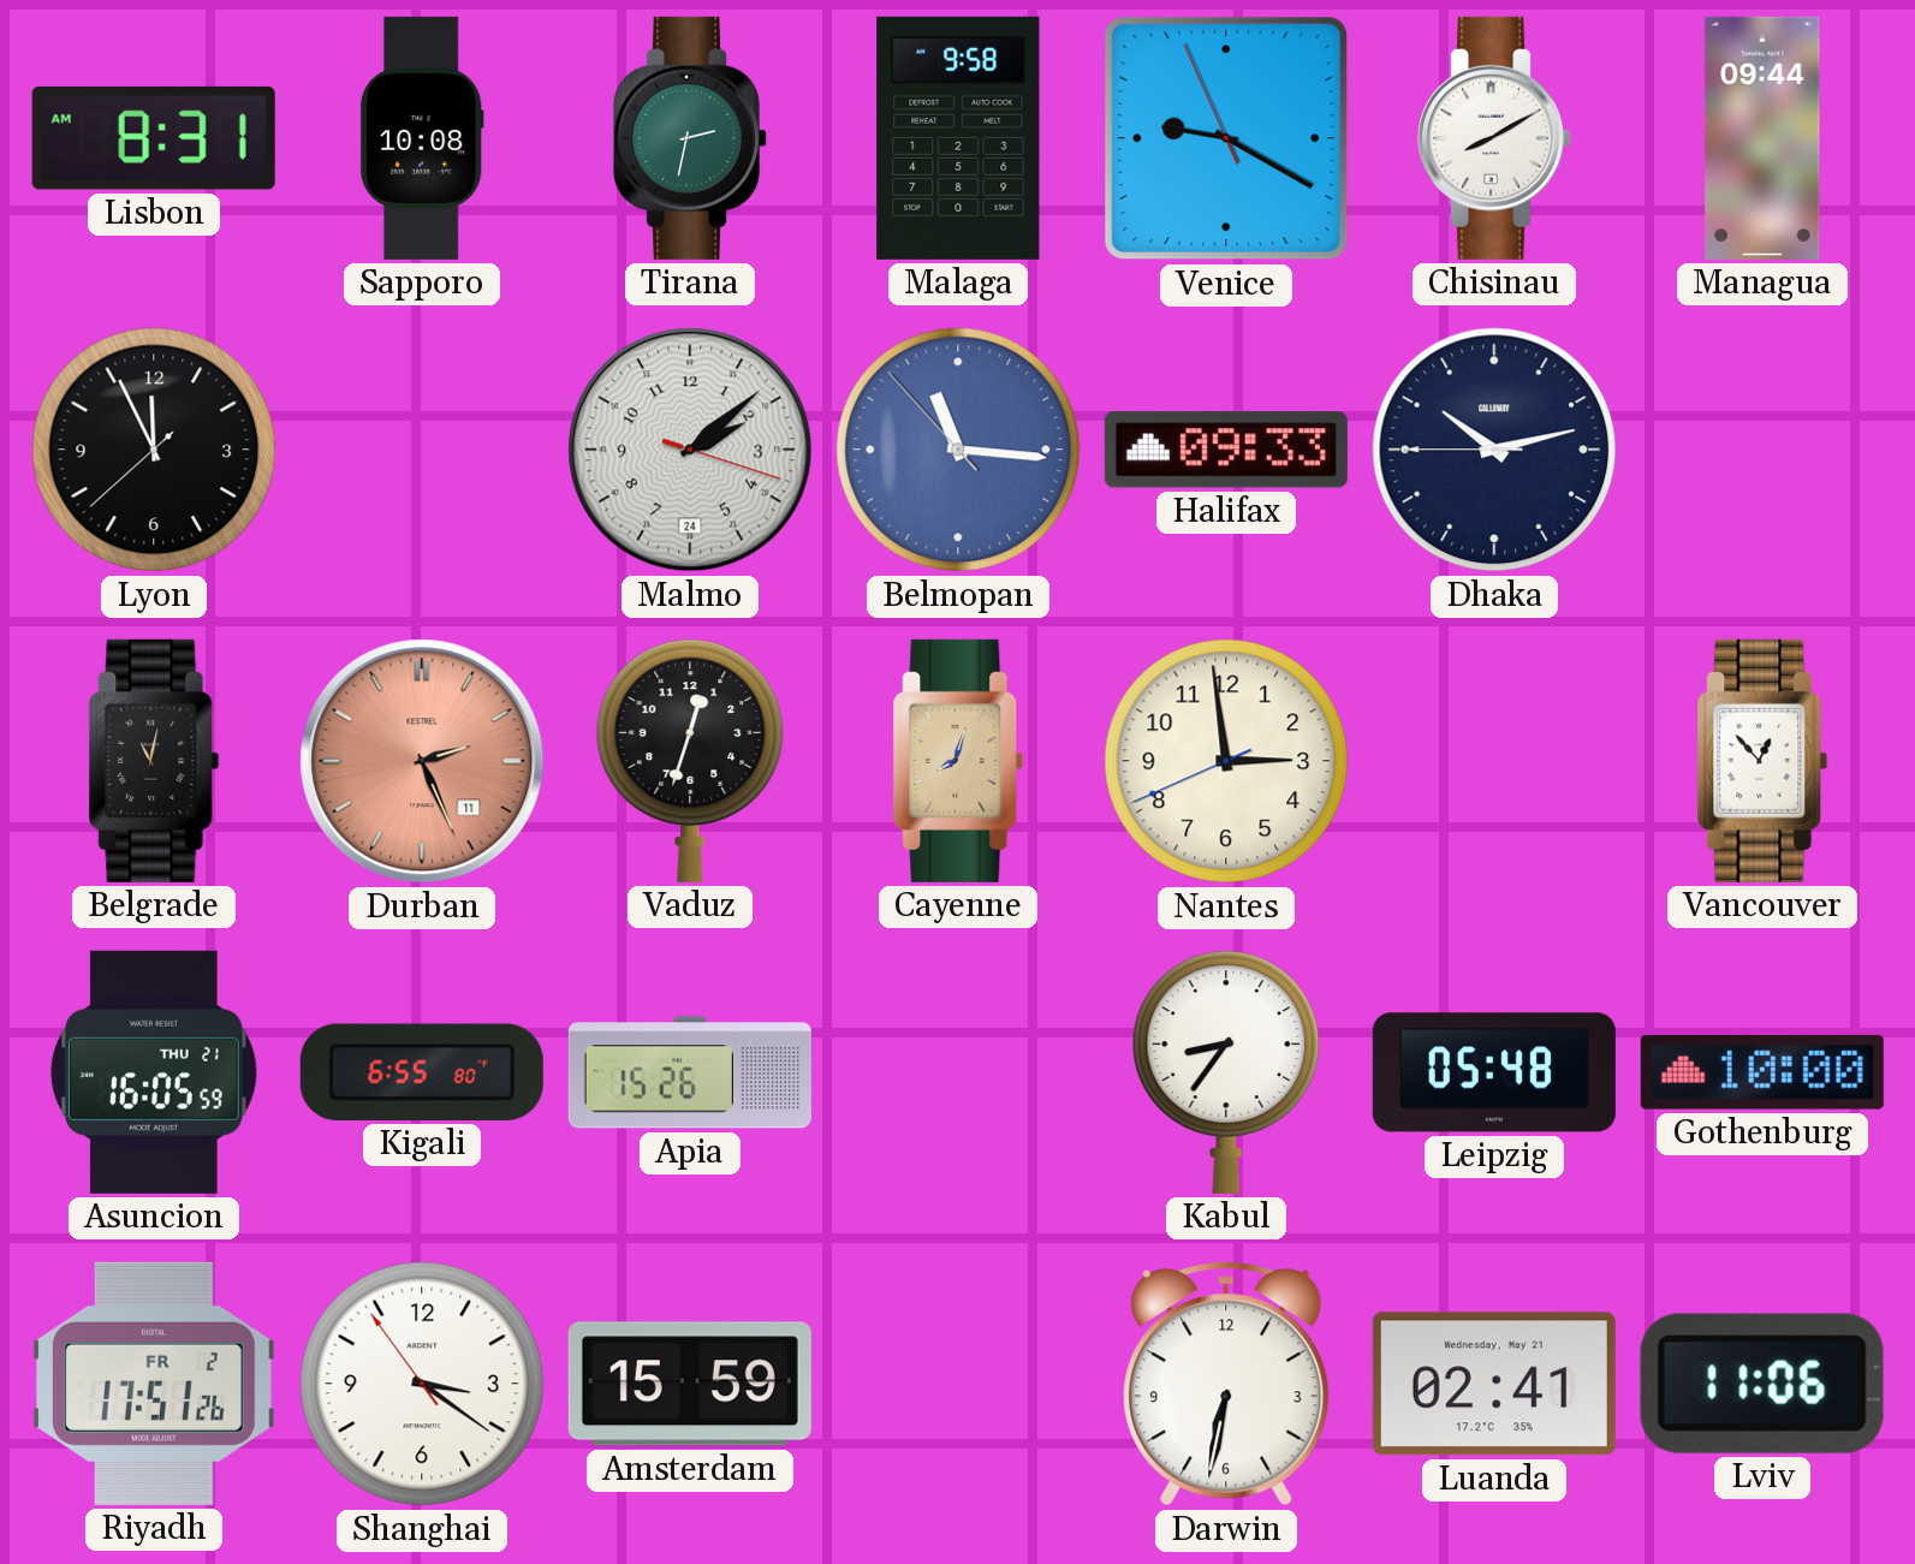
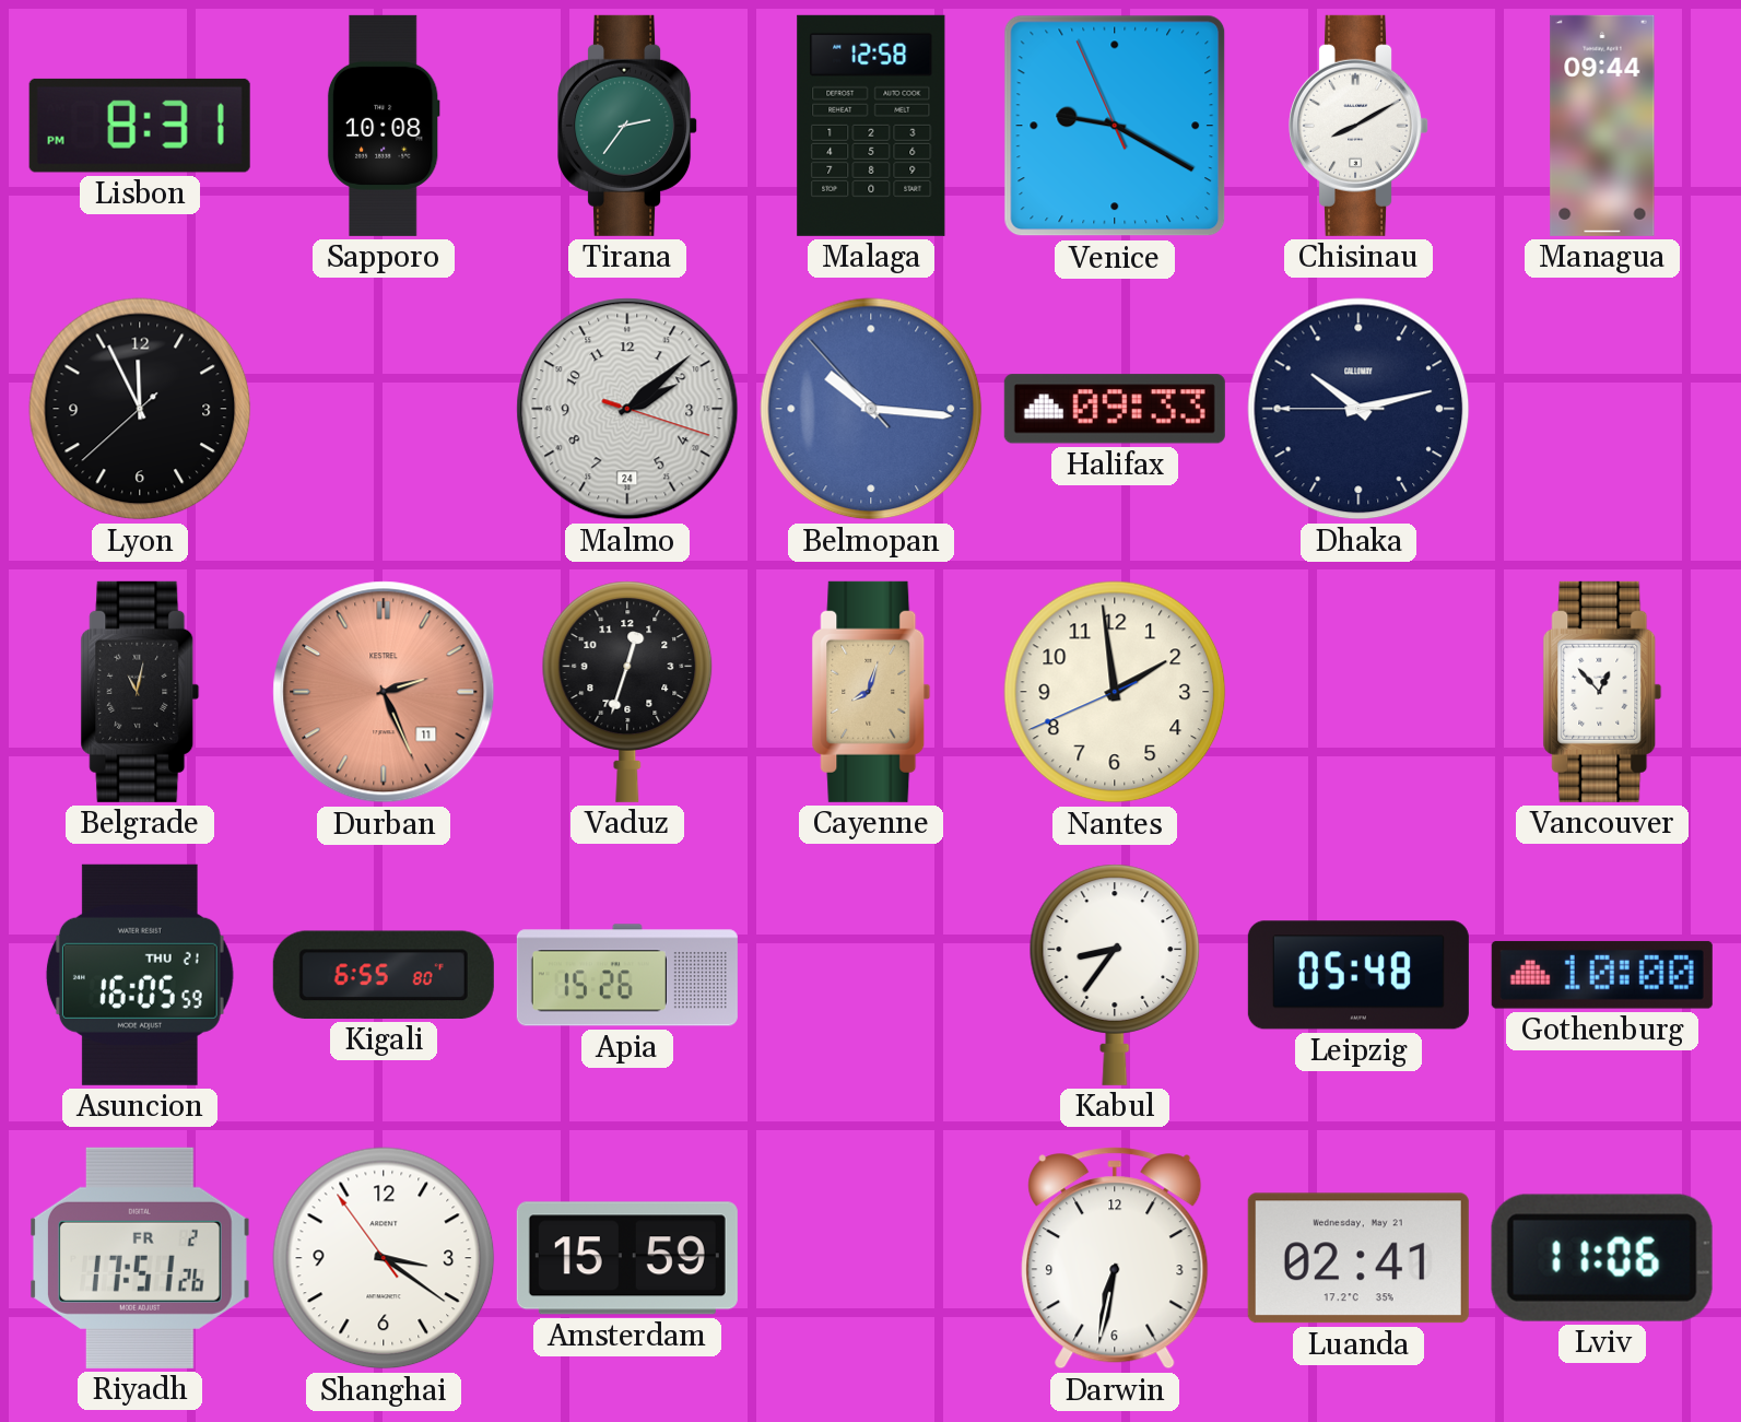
Lisbon: 8:31 AM -> 8:31 PM (140, 126)
Tirana: 2:32 -> 2:36 (628, 126)
Malaga: 9:58 -> 12:58 (871, 126)
Belmopan: 11:15 -> 10:15 (871, 409)
Nantes: 2:58 -> 1:58 (1115, 692)
